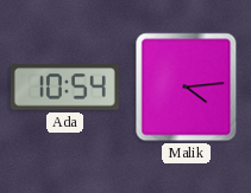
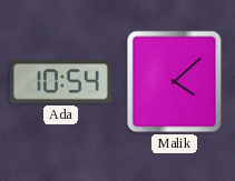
Malik: 4:14 -> 4:08 (175, 82)
